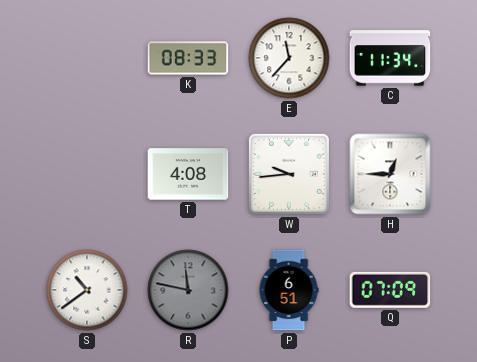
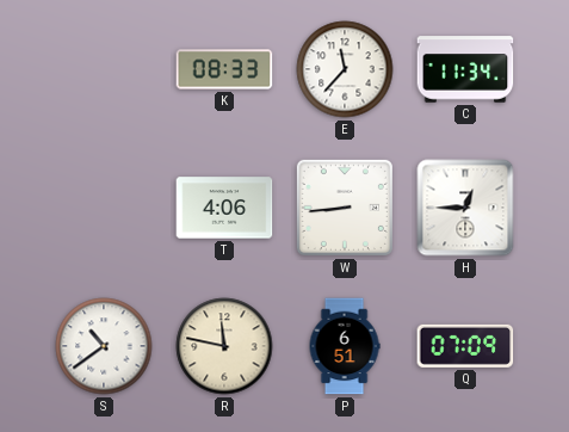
T: 4:08 -> 4:06 (224, 208)
W: 9:44 -> 8:44 (345, 208)
R dial: grey -> cream (224, 346)
